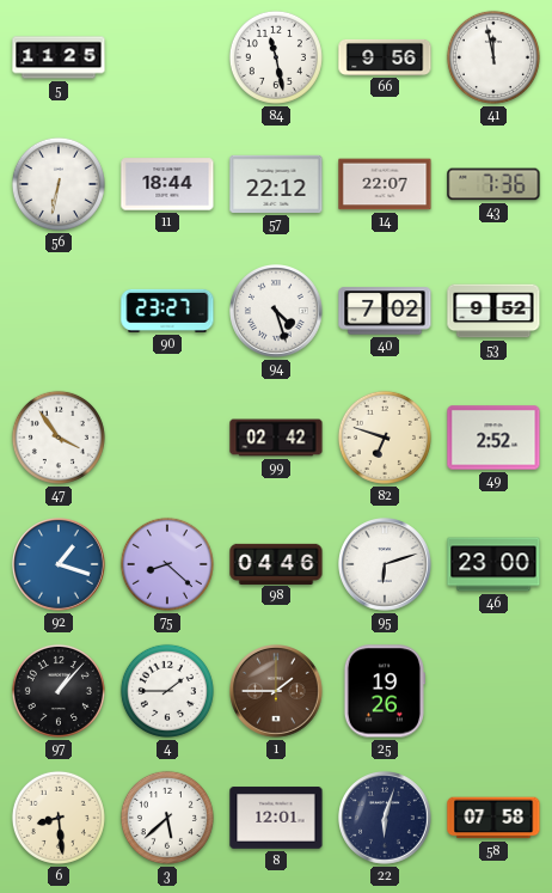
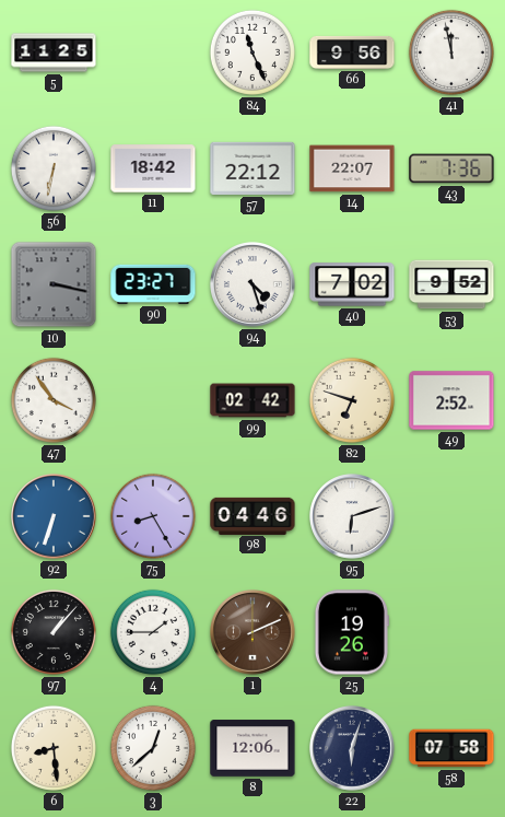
84: 11:28 -> 11:26 (252, 52)
11: 18:44 -> 18:42 (153, 168)
10: none -> 3:17 (54, 284)
92: 1:18 -> 6:33 (55, 517)
75: 8:22 -> 8:25 (153, 516)
46: 23:00 -> none (493, 564)
1: 1:45 -> 2:11 (254, 633)
3: 5:38 -> 12:38 (153, 748)
8: 12:01 -> 12:06 (252, 748)
